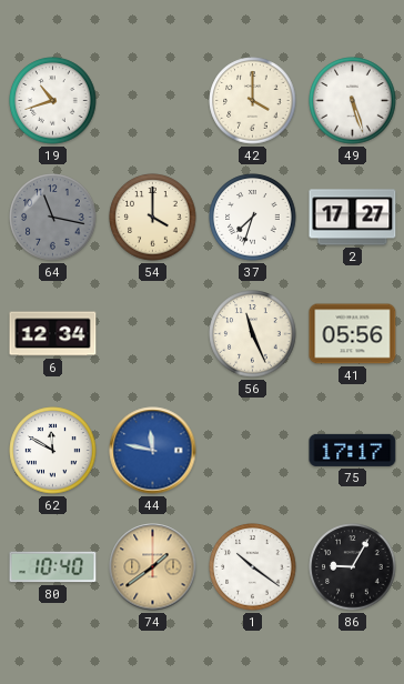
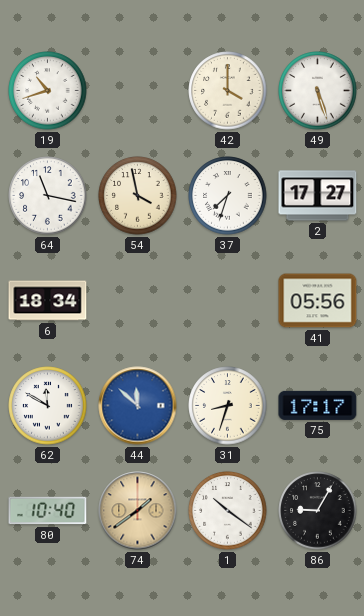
64 dial: grey -> white (48, 196)
54: 4:00 -> 3:58 (138, 196)
6: 12:34 -> 18:34 (48, 301)
56: 11:26 -> none (253, 334)
44: 11:47 -> 11:52 (138, 406)
31: none -> 8:33 (228, 406)
